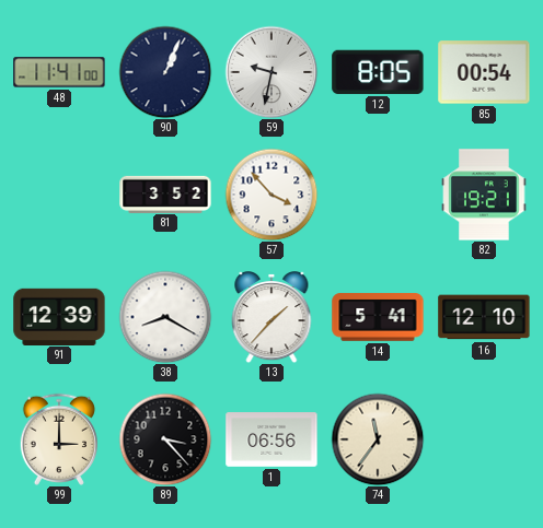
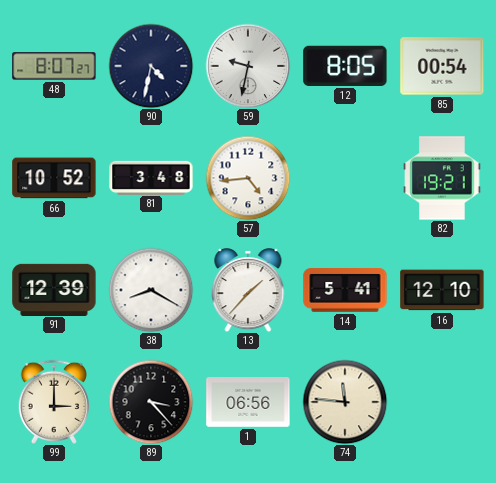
48: 11:41 -> 8:07 (54, 66)
90: 1:04 -> 4:32 (151, 66)
66: none -> 10:52 (54, 178)
81: 3:52 -> 3:48 (151, 177)
57: 3:53 -> 4:44 (248, 178)
74: 11:36 -> 11:46 (345, 402)
